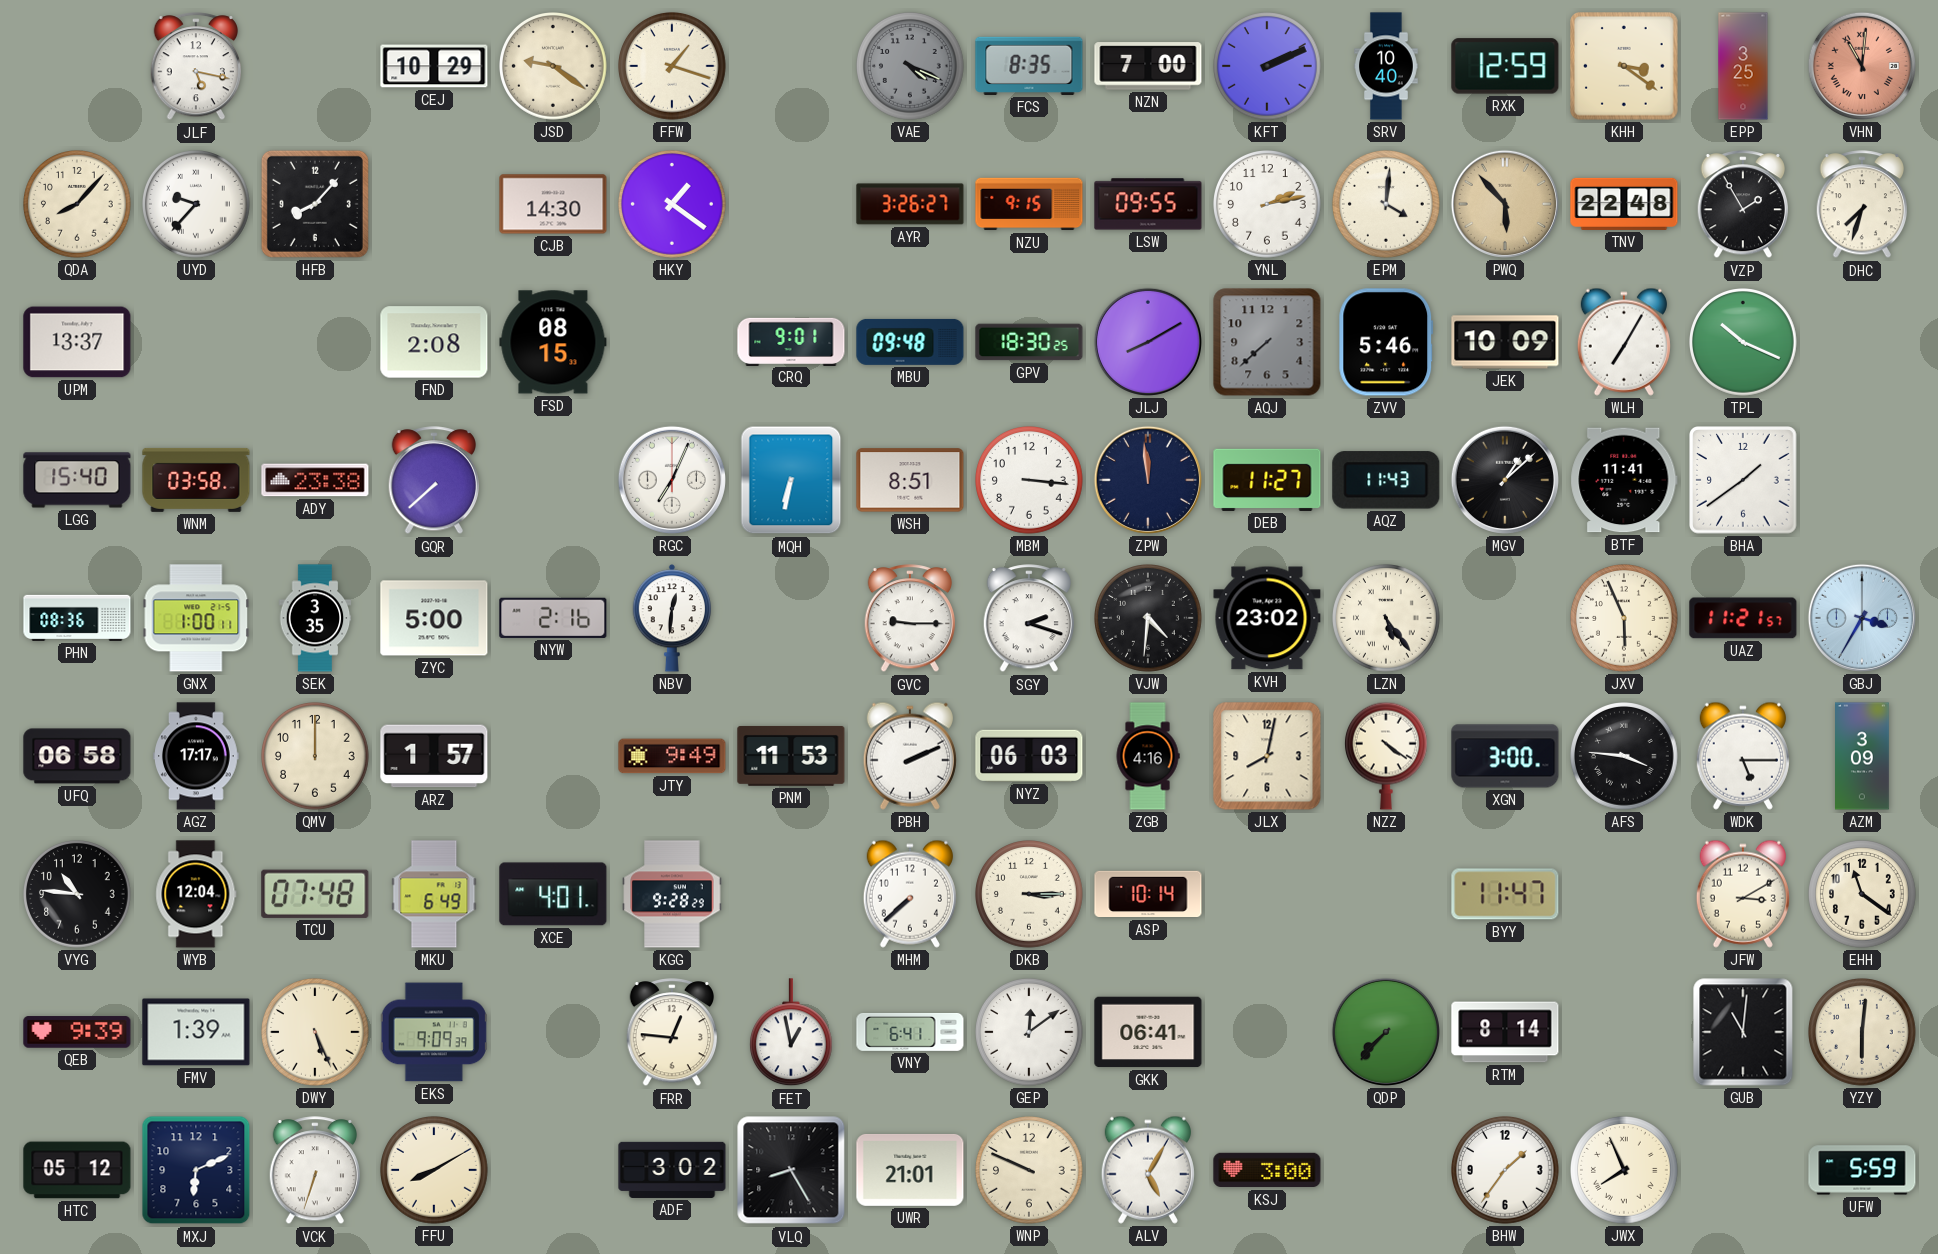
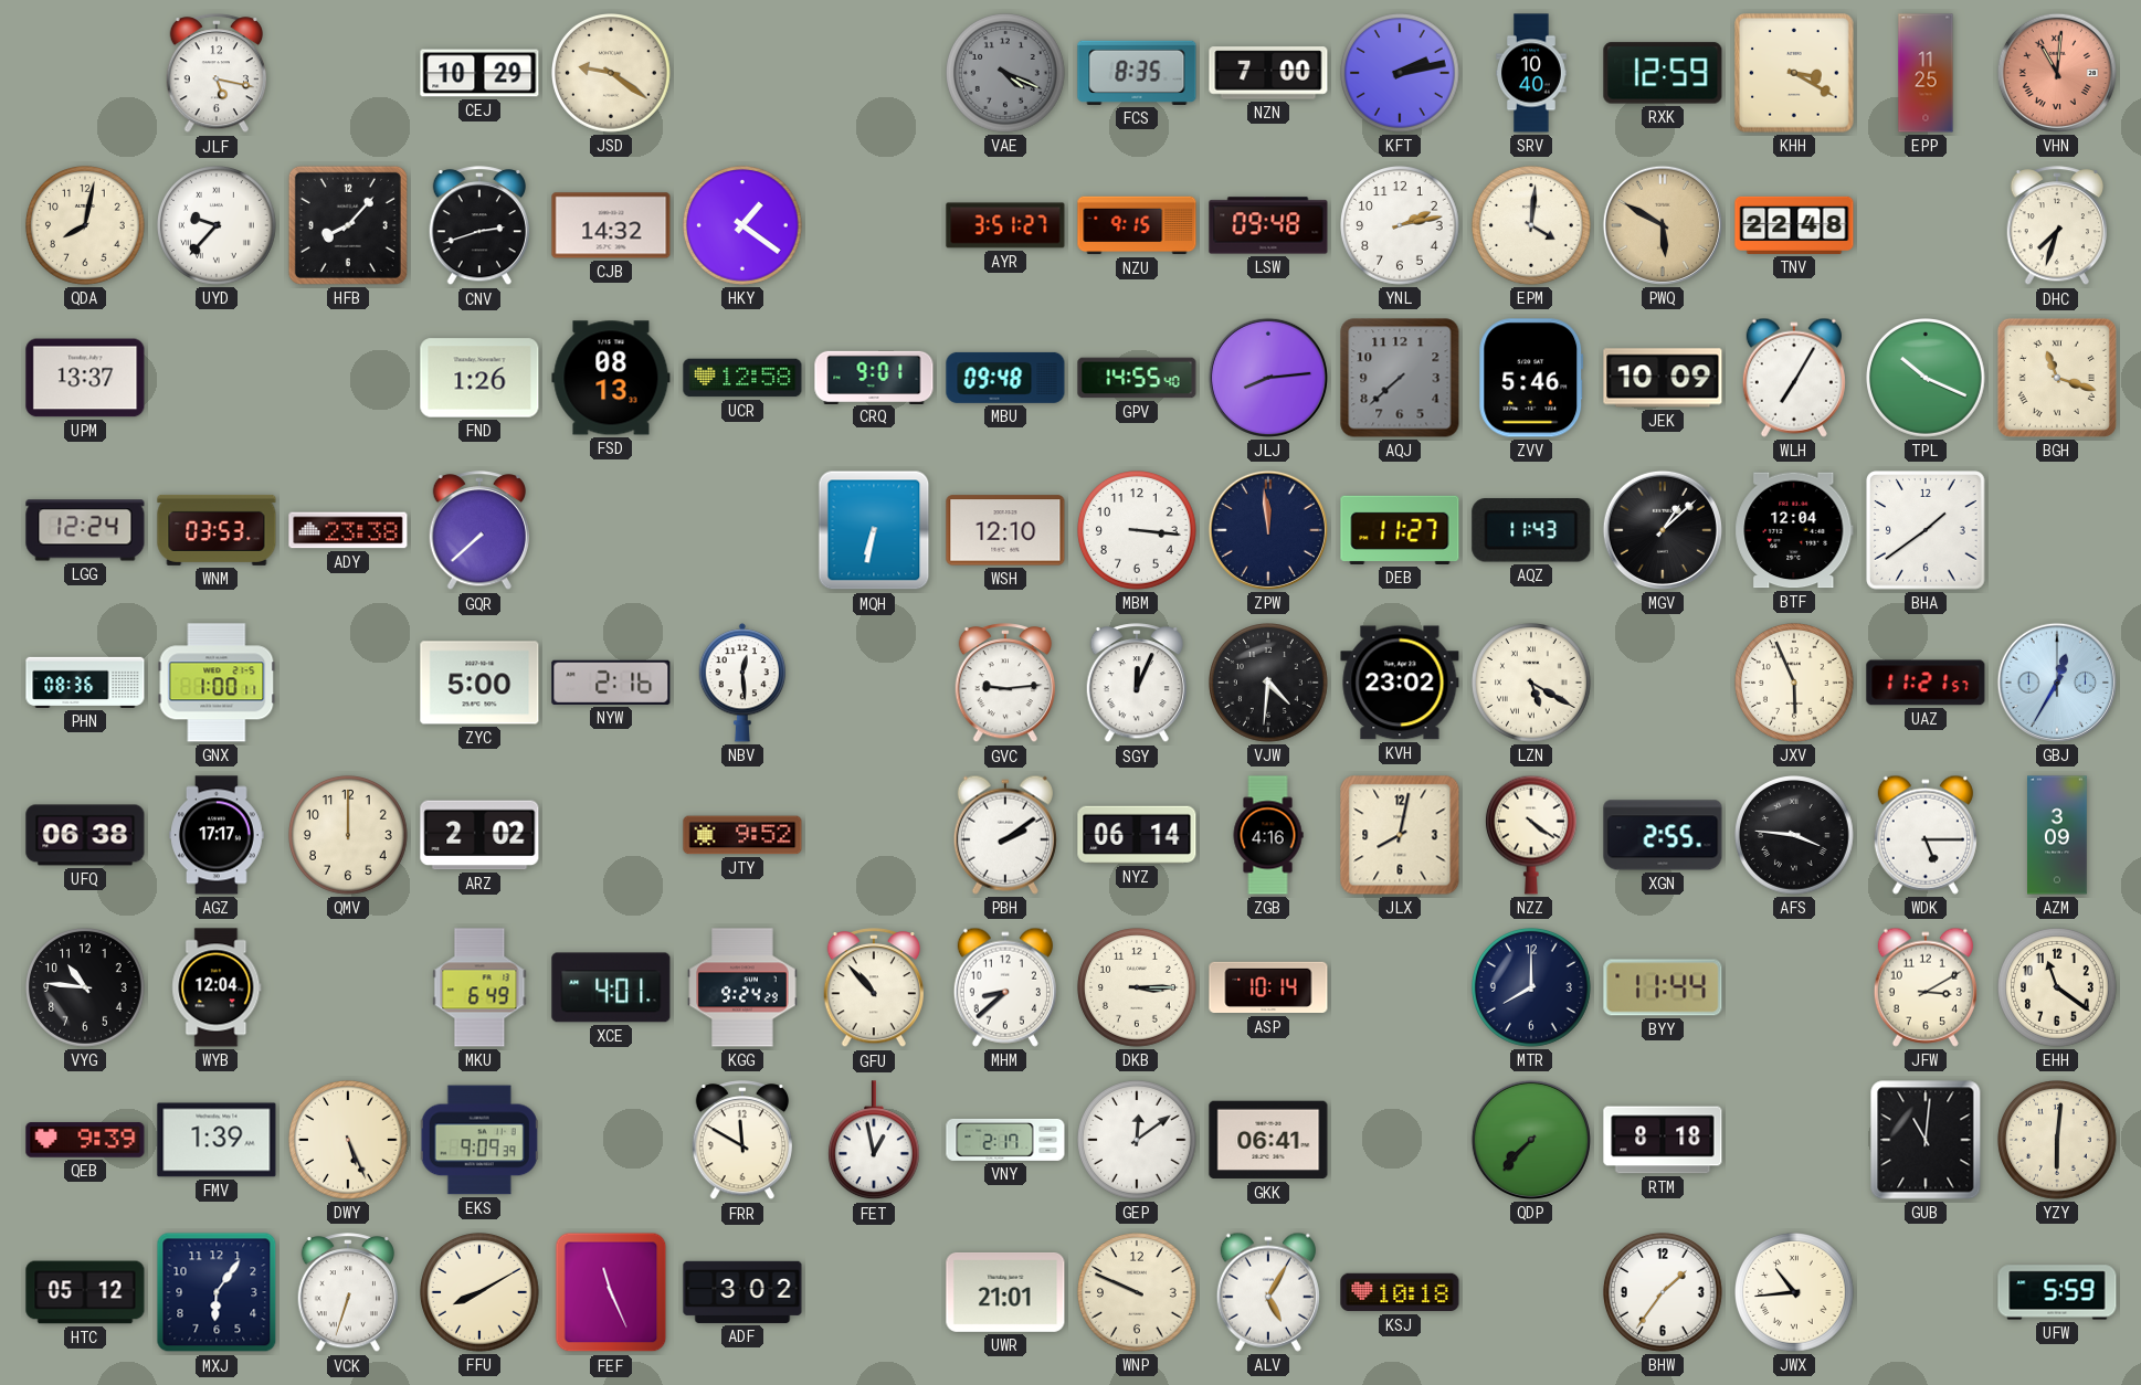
FFW: 1:18 -> none (673, 67)
KFT: 2:11 -> 2:13 (1401, 74)
KHH: 3:21 -> 3:20 (1794, 73)
EPP: 3:25 -> 11:25 (1926, 73)
QDA: 8:07 -> 8:02 (86, 226)
CNV: none -> 2:42 (478, 226)
CJB: 14:30 -> 14:32 (611, 225)
AYR: 3:26 -> 3:51 (1005, 225)
LSW: 09:55 -> 09:48 (1268, 225)
PWQ: 5:53 -> 5:50 (1663, 225)
VZP: 1:55 -> none (1742, 205)
FND: 2:08 -> 1:26 (479, 378)
FSD: 08:15 -> 08:13 (611, 378)
UCR: none -> 12:58 (742, 378)
GPV: 18:30 -> 14:55 (1137, 378)
JLJ: 8:10 -> 8:14 (1268, 378)
BGH: none -> 11:18 (2057, 378)
LGG: 15:40 -> 12:24 (85, 530)
WNM: 03:58 -> 03:53 (217, 530)
RGC: 7:04 -> none (672, 480)
WSH: 8:51 -> 12:10 (1005, 530)
BTF: 11:41 -> 12:04 (1794, 530)
SEK: 3:35 -> none (315, 618)
NBV: 12:31 -> 12:29 (742, 683)
GVC: 9:15 -> 9:14 (1004, 684)
SGY: 2:18 -> 12:04 (1136, 684)
LZN: 5:24 -> 5:20 (1532, 684)
GBJ: 3:35 -> 12:35 (2057, 683)
UFQ: 06:58 -> 06:38 (85, 835)
ARZ: 1:57 -> 2:02 (479, 835)
JTY: 9:49 -> 9:52 (742, 835)
PNM: 11:53 -> none (791, 756)
PBH: 2:11 -> 2:09 (1005, 835)
NYZ: 06:03 -> 06:14 (1137, 835)
XGN: 3:00 -> 2:55 (1663, 835)
TCU: 07:48 -> none (315, 894)
KGG: 9:28 -> 9:24 (742, 987)
GFU: none -> 10:53 (873, 988)
MHM: 7:38 -> 8:38 (1005, 987)
MTR: none -> 8:00 (1532, 988)
BYY: 11:47 -> 11:44 (1663, 987)
FRR: 12:46 -> 11:50 (741, 1141)
VNY: 6:41 -> 2:17 (1005, 1140)
RTM: 8:14 -> 8:18 (1663, 1140)
MXJ: 6:11 -> 6:06 (217, 1292)
FEF: none -> 11:26 (611, 1292)
VLQ: 8:25 -> none (791, 1170)
KSJ: 3:00 -> 10:18 (1400, 1292)
JWX: 7:56 -> 10:44 (1795, 1293)
